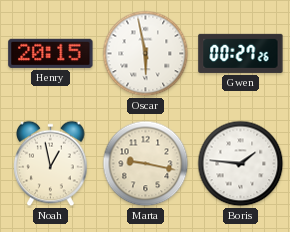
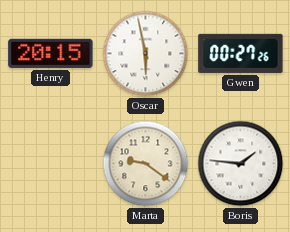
Noah: 12:58 -> none (51, 164)
Marta: 9:17 -> 9:21 (146, 164)
